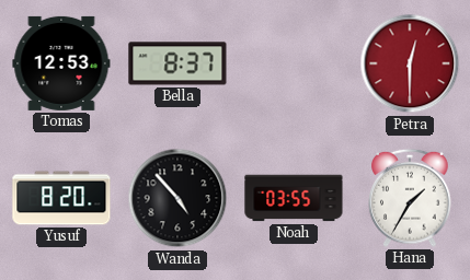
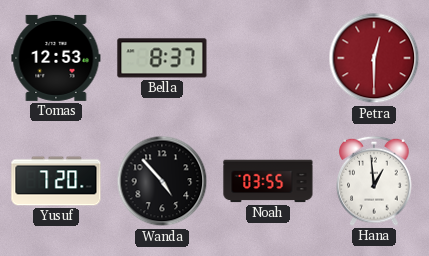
Yusuf: 8:20 -> 7:20 (56, 181)
Hana: 1:35 -> 12:59 (374, 181)
